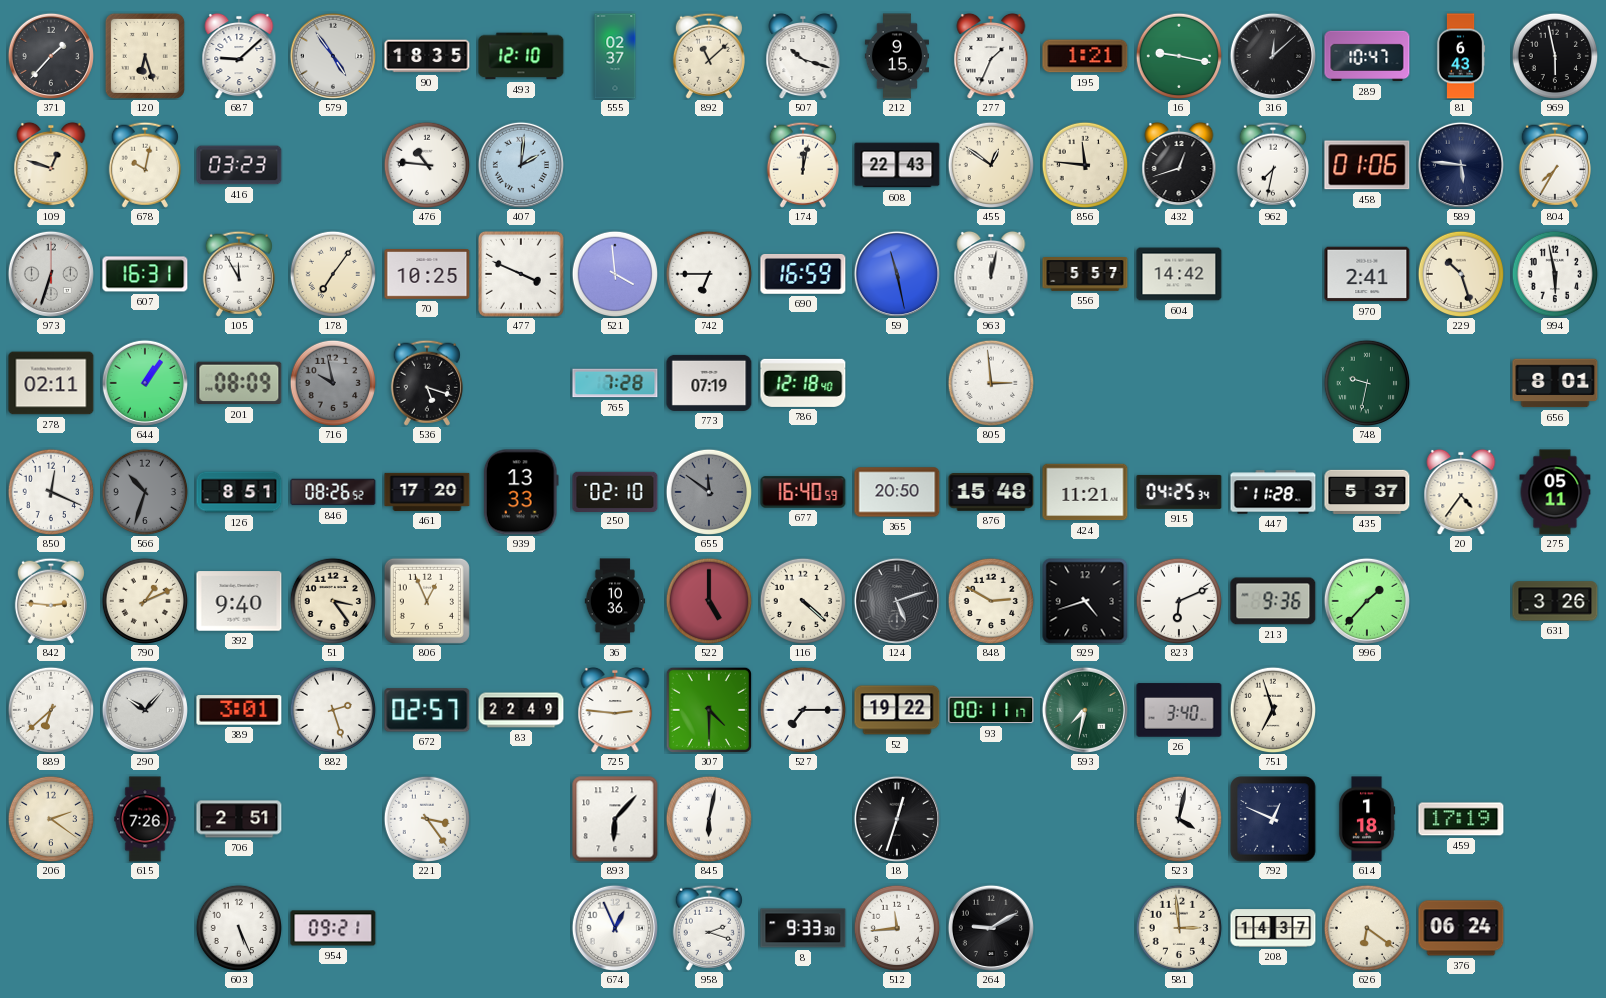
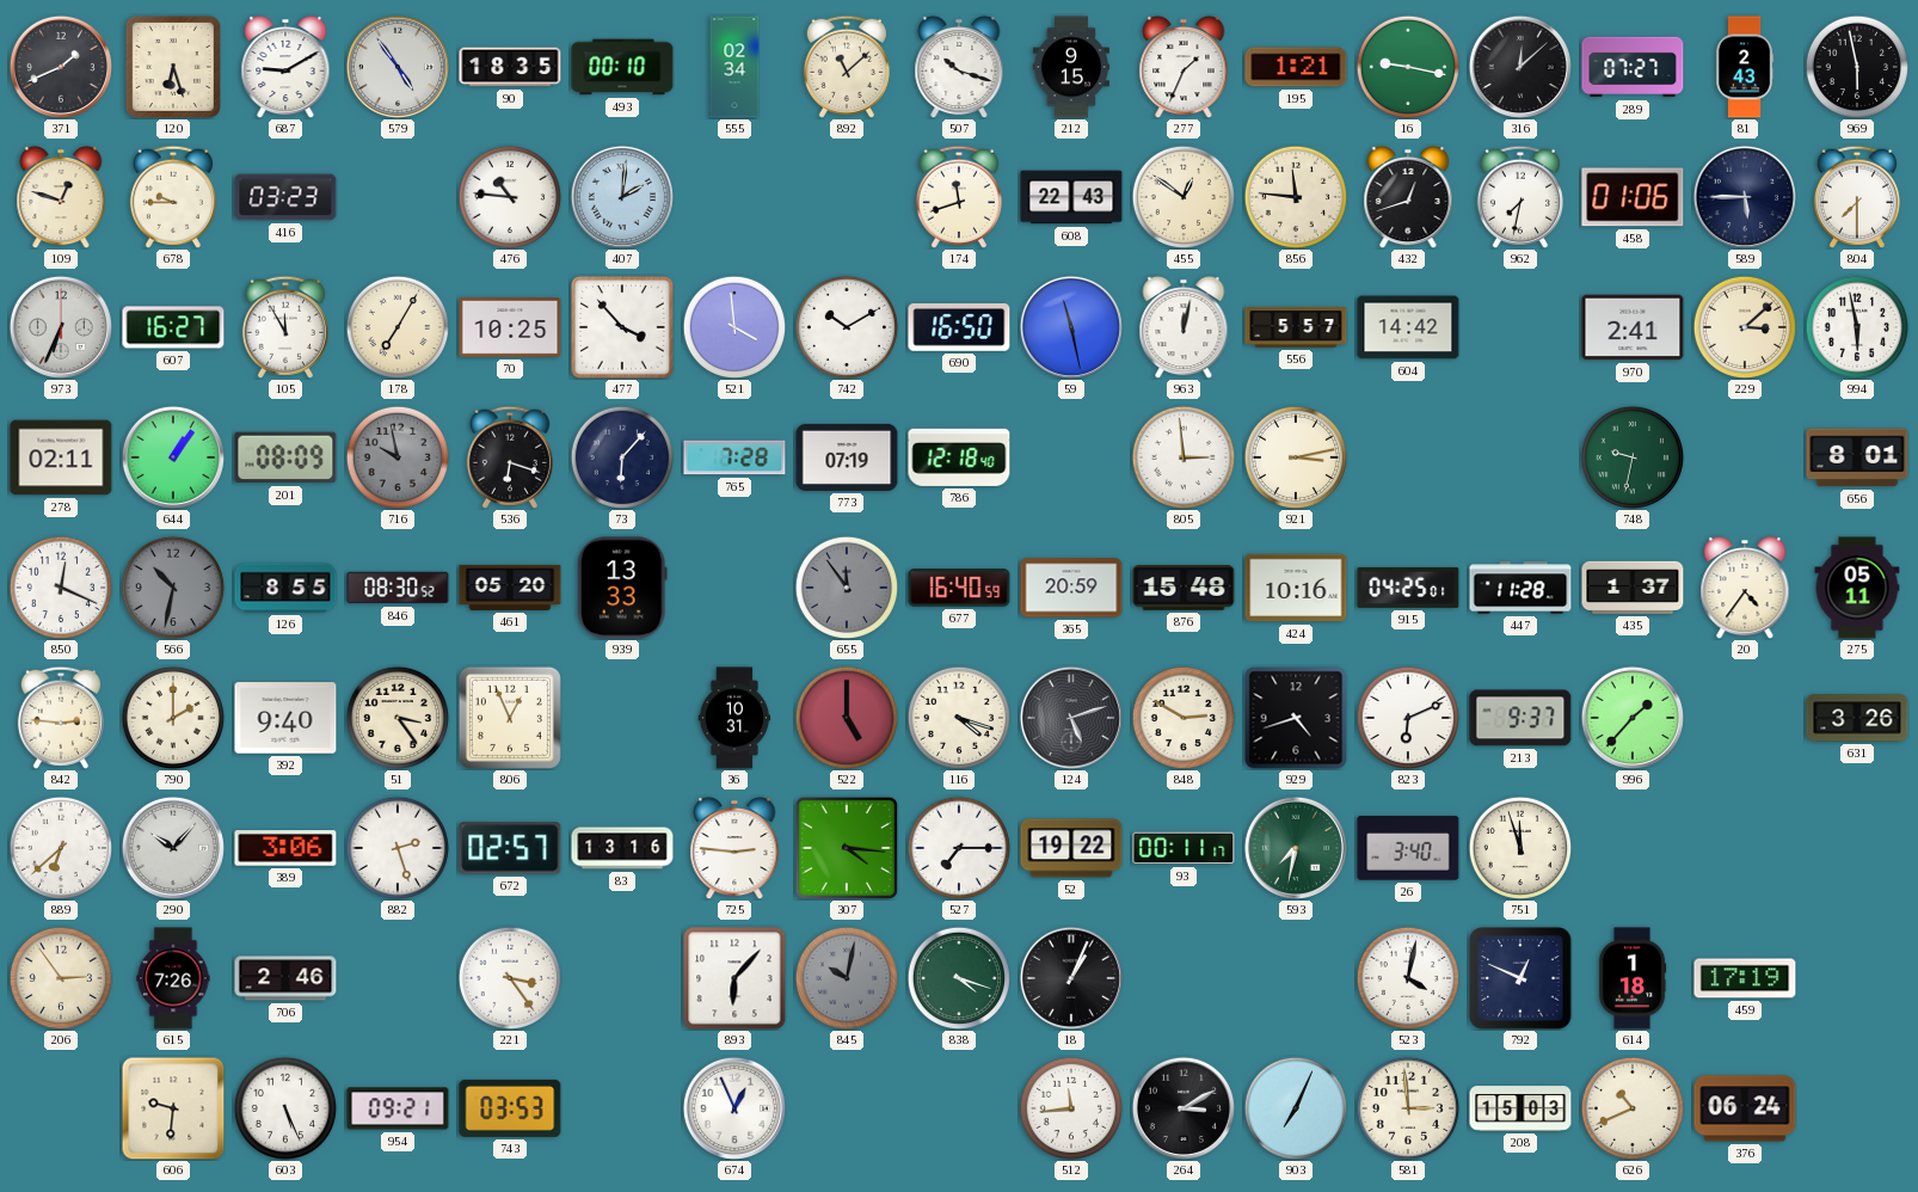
371: 1:37 -> 1:41 (61, 67)
687: 9:08 -> 9:10 (285, 67)
493: 12:10 -> 00:10 (622, 67)
555: 02:37 -> 02:34 (734, 67)
289: 10:47 -> 07:27 (1633, 67)
81: 6:43 -> 2:43 (1745, 67)
678: 10:02 -> 9:45 (173, 197)
174: 12:02 -> 11:42 (959, 197)
589: 5:46 -> 5:45 (1745, 197)
804: 7:35 -> 7:30 (1857, 197)
973: 6:33 -> 6:34 (61, 327)
607: 16:31 -> 16:27 (173, 327)
178: 7:06 -> 7:05 (398, 327)
477: 3:49 -> 3:53 (622, 327)
742: 6:45 -> 10:10 (847, 327)
690: 16:59 -> 16:50 (959, 327)
229: 10:27 -> 3:08 (1745, 327)
536: 5:18 -> 6:18 (510, 457)
73: none -> 6:07 (622, 457)
921: none -> 3:13 (1296, 457)
566: 10:33 -> 10:32 (173, 588)
126: 8:51 -> 8:55 (285, 588)
846: 08:26 -> 08:30 (398, 588)
461: 17:20 -> 05:20 (510, 588)
250: 02:10 -> none (615, 491)
655: 11:51 -> 11:54 (847, 588)
365: 20:50 -> 20:59 (1071, 588)
424: 11:21 -> 10:16 (1296, 588)
915: 04:25:34 -> 04:25:01 (1408, 588)
435: 5:37 -> 1:37 (1633, 588)
790: 1:11 -> 2:00 (173, 718)
36: 10:36 -> 10:31 (734, 718)
116: 4:22 -> 4:18 (959, 718)
213: 9:36 -> 9:37 (1520, 718)
389: 3:01 -> 3:06 (285, 848)
83: 22:49 -> 13:16 (622, 848)
307: 4:30 -> 4:16 (846, 847)
751: 6:57 -> 11:57 (1520, 848)
206: 2:21 -> 2:54 (61, 978)
706: 2:51 -> 2:46 (285, 978)
845: 6:02 -> 10:02 (847, 978)
845 dial: white -> grey (847, 978)
838: none -> 4:18 (959, 978)
18: 12:33 -> 1:04 (1071, 978)
606: none -> 9:31 (173, 1108)
743: none -> 03:53 (510, 1108)
958: 2:18 -> none (709, 928)
8: 9:33 -> none (803, 928)
264: 9:10 -> 3:10 (1184, 1108)
903: none -> 7:04 (1296, 1108)
208: 14:37 -> 15:03 (1520, 1108)
626: 6:21 -> 10:41 (1633, 1108)
